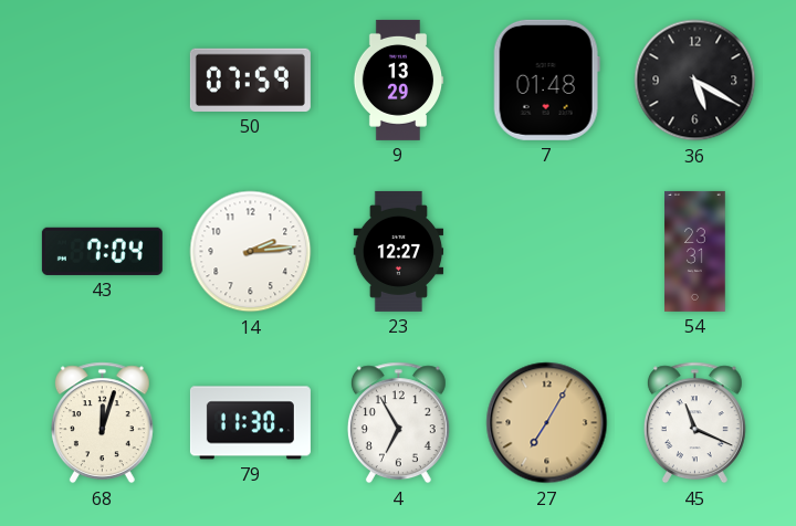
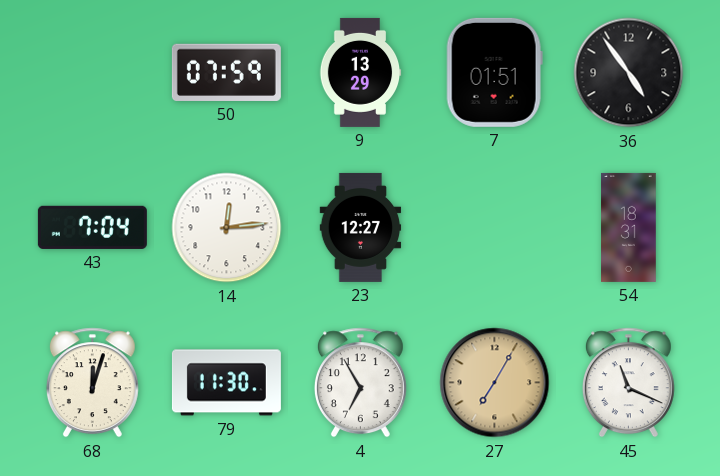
7: 01:48 -> 01:51 (494, 72)
36: 5:20 -> 4:54 (629, 73)
14: 2:14 -> 12:14 (227, 228)
54: 23:31 -> 18:31 (629, 227)
